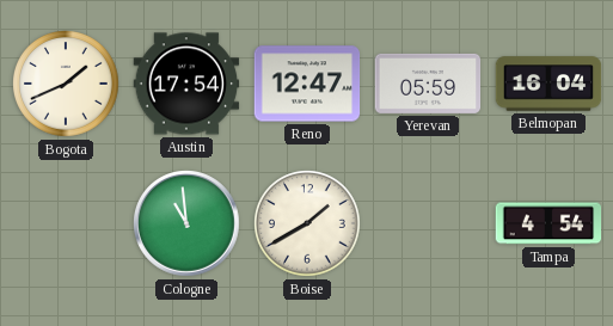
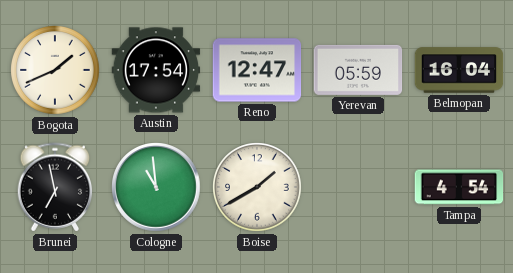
Brunei: none -> 6:58 (55, 187)
